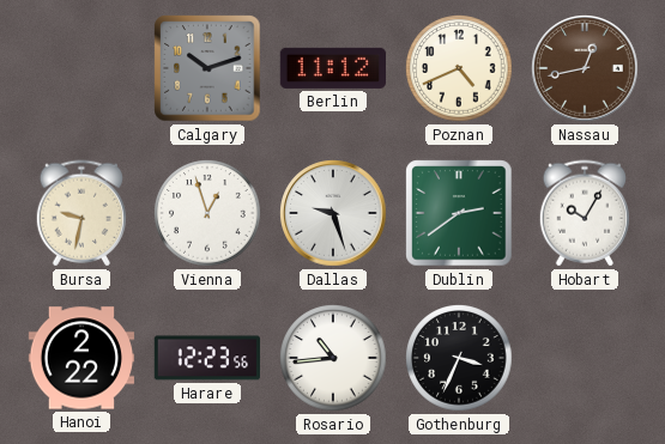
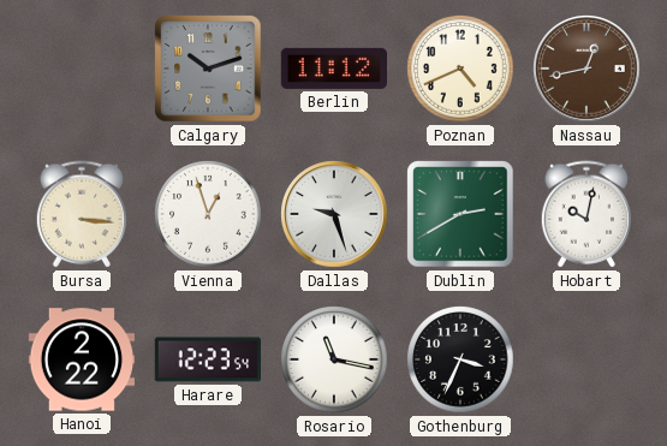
Bursa: 9:32 -> 3:16 (82, 214)
Dublin: 2:39 -> 2:40 (460, 214)
Hobart: 10:05 -> 10:02 (586, 214)
Harare: 12:23:56 -> 12:23:54 (207, 359)
Rosario: 10:44 -> 11:17 (334, 359)
